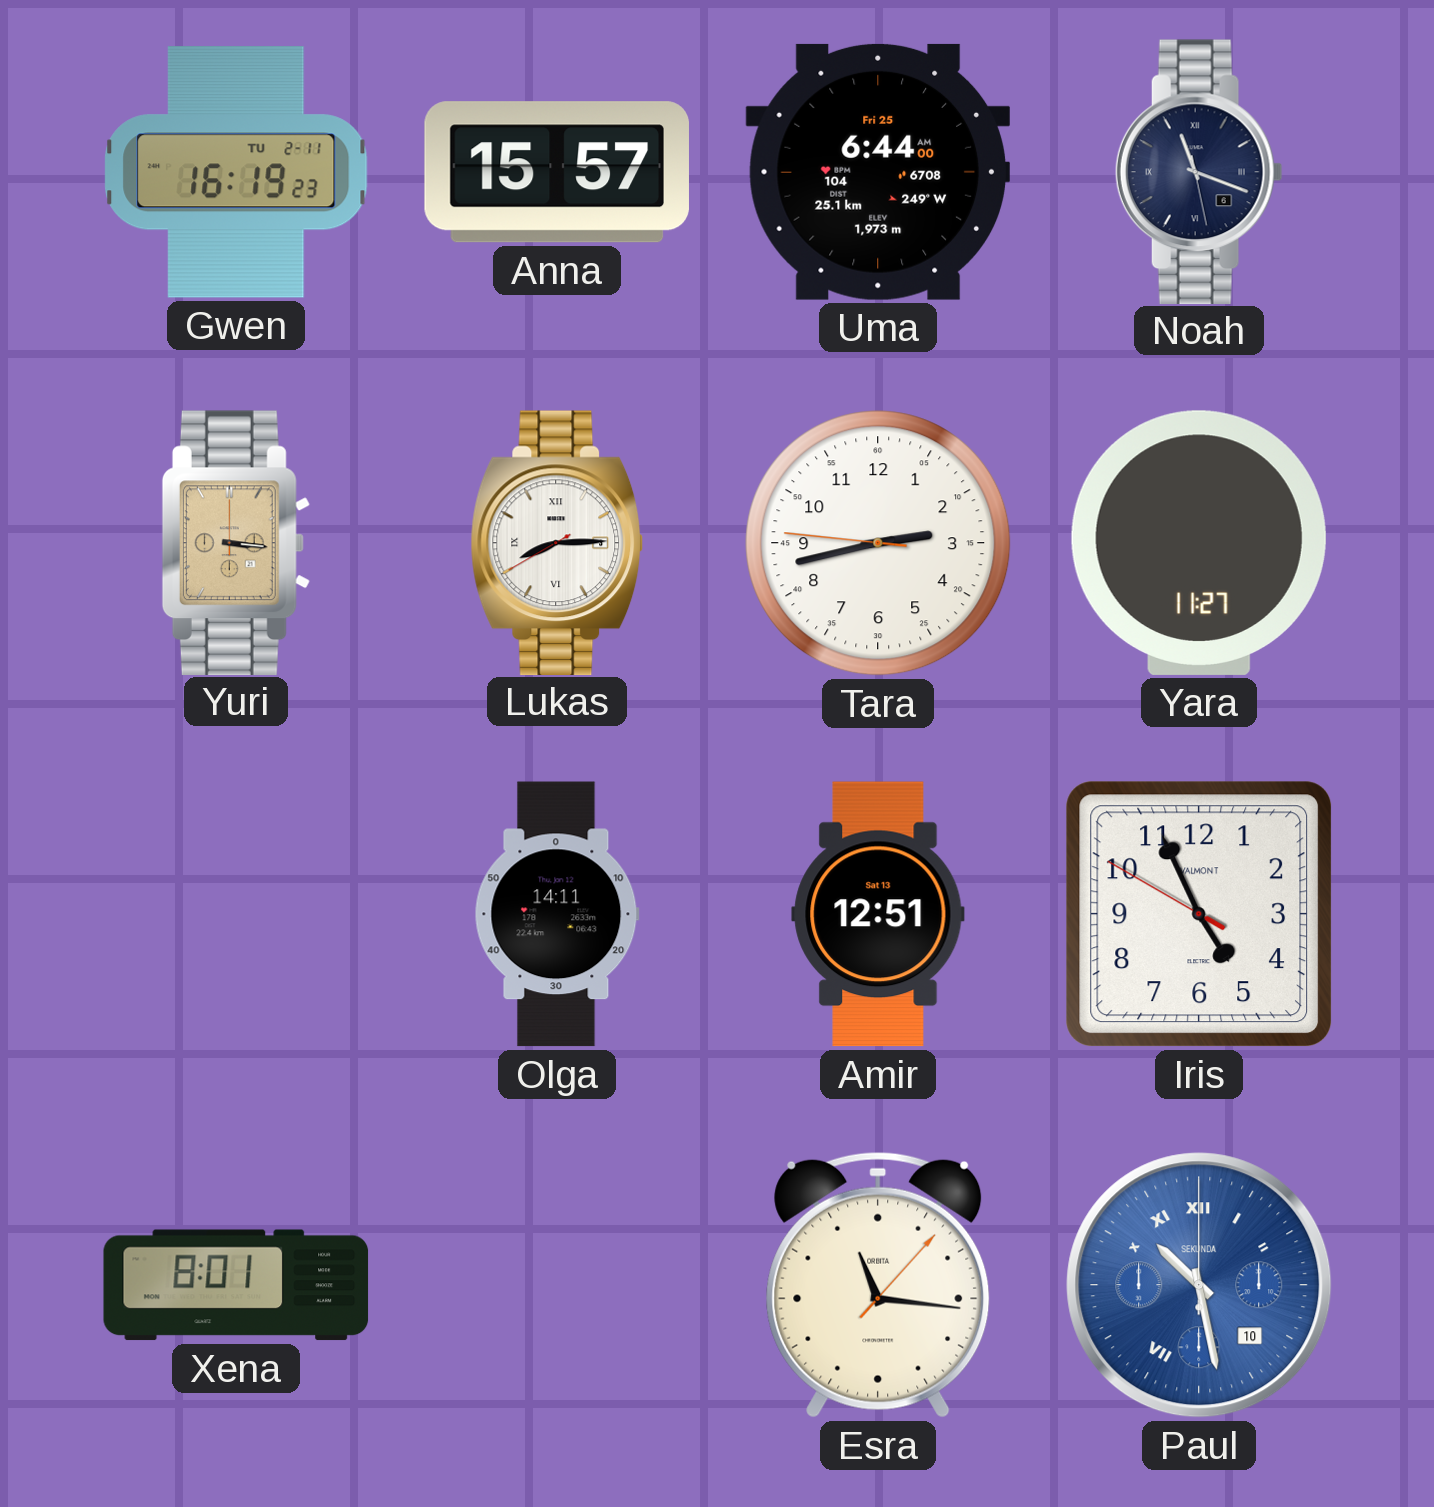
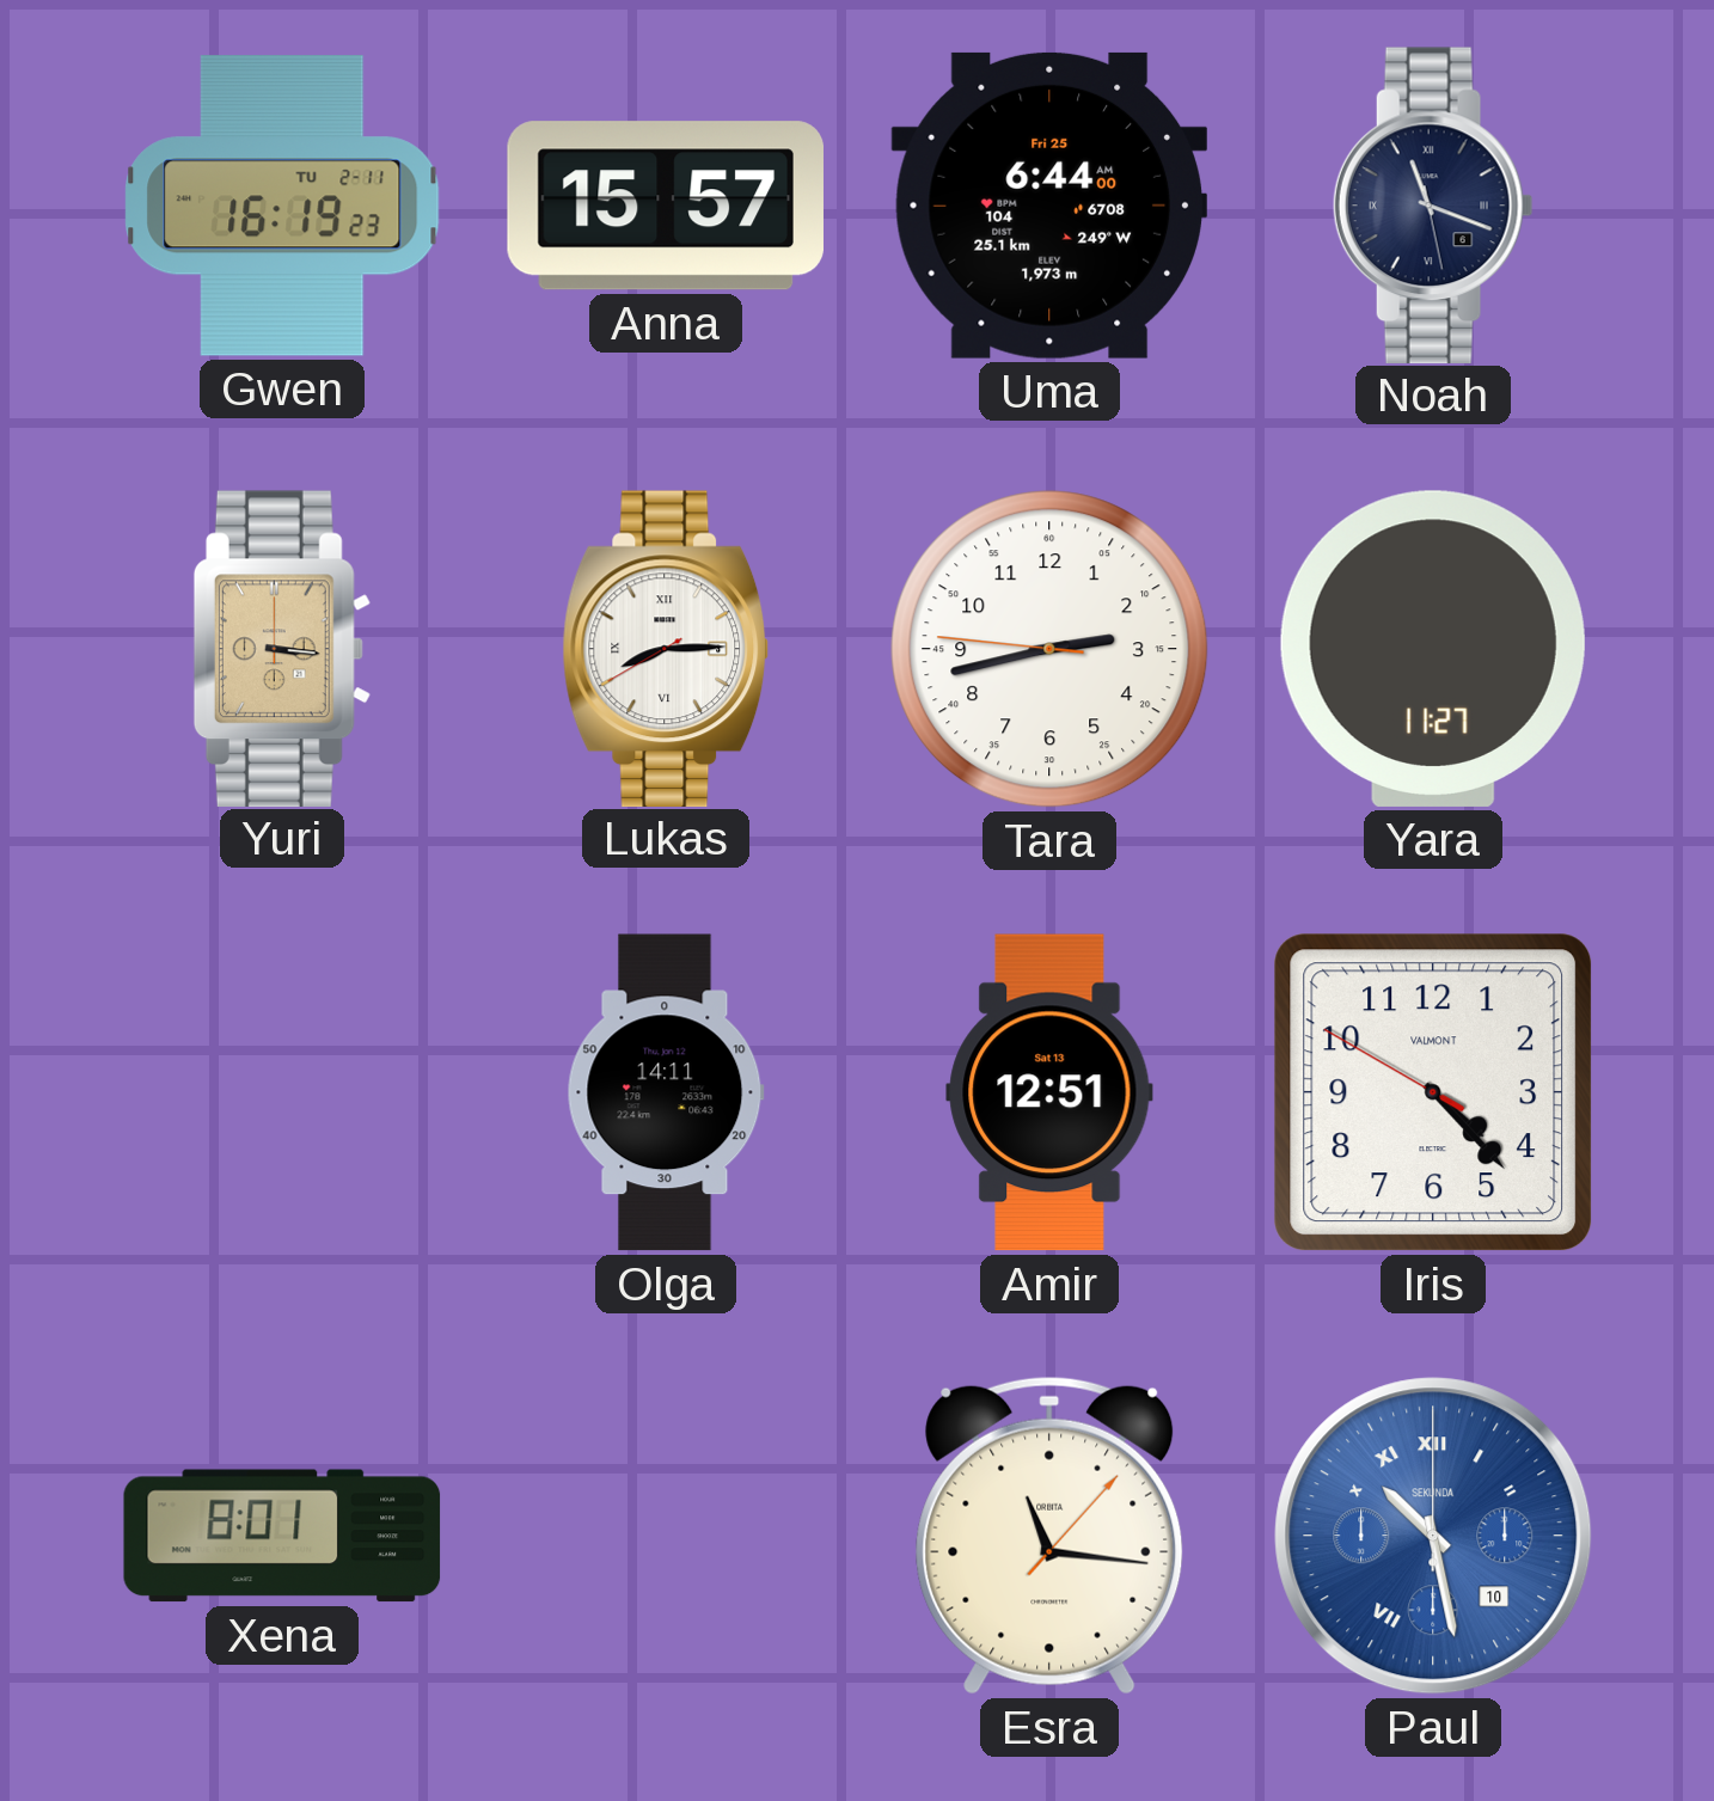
Iris: 4:55 -> 4:22 (1433, 1092)
